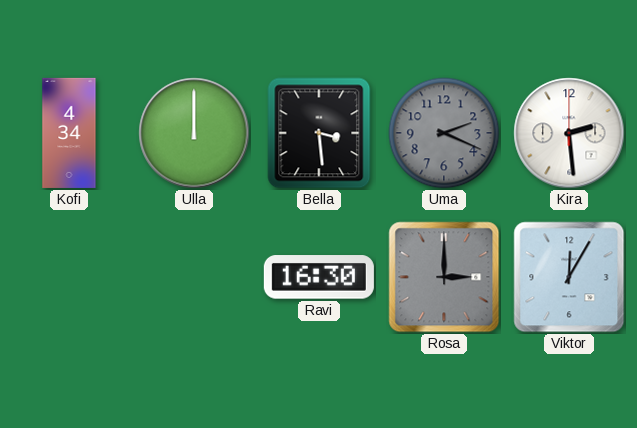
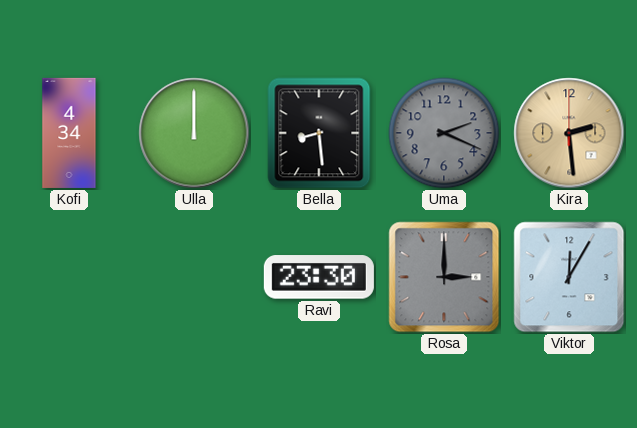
Bella: 3:29 -> 8:29 (319, 133)
Kira dial: white -> champagne (569, 133)
Ravi: 16:30 -> 23:30 (319, 277)
